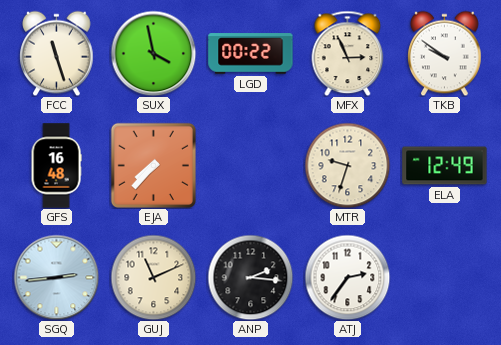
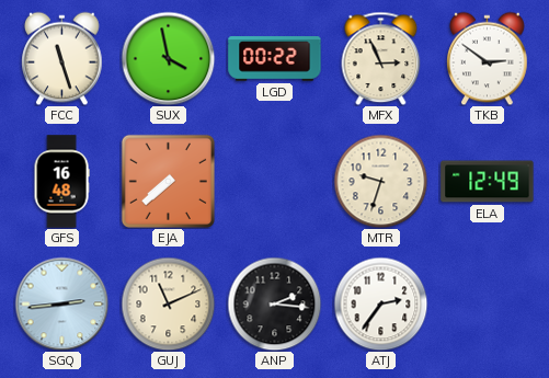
TKB: 9:51 -> 2:51 (488, 58)
EJA: 7:37 -> 7:38 (168, 181)
